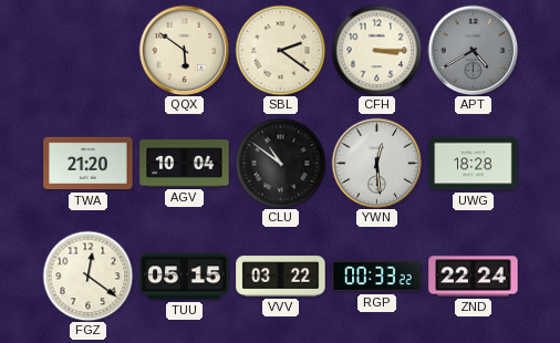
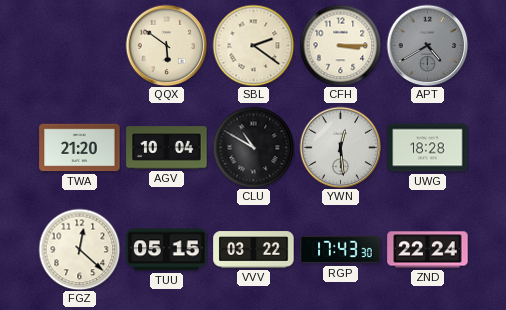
CLU: 10:51 -> 10:50 (253, 147)
FGZ: 12:21 -> 12:22 (79, 249)
RGP: 00:33 -> 17:43 (341, 250)
